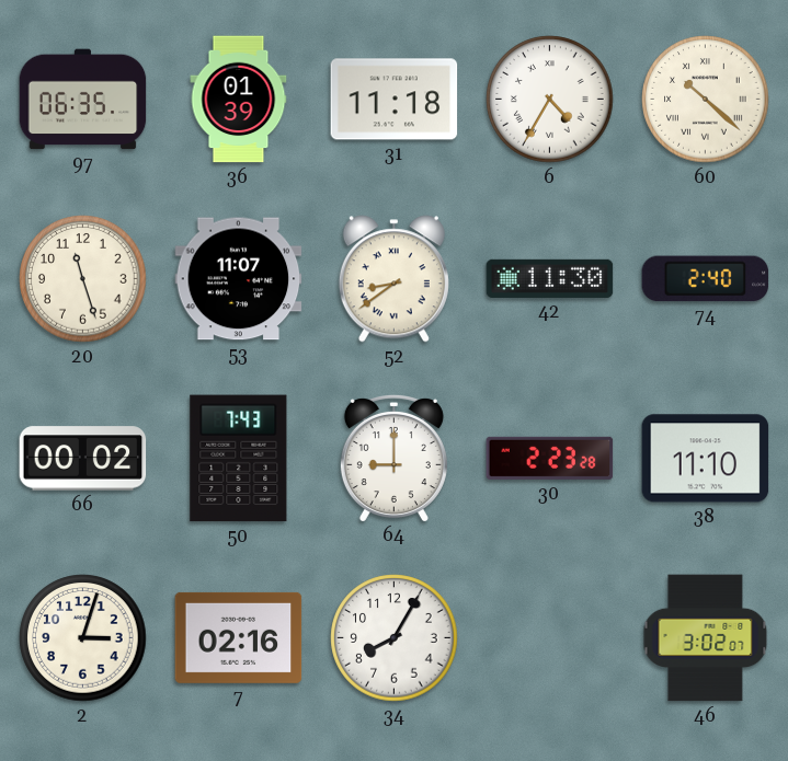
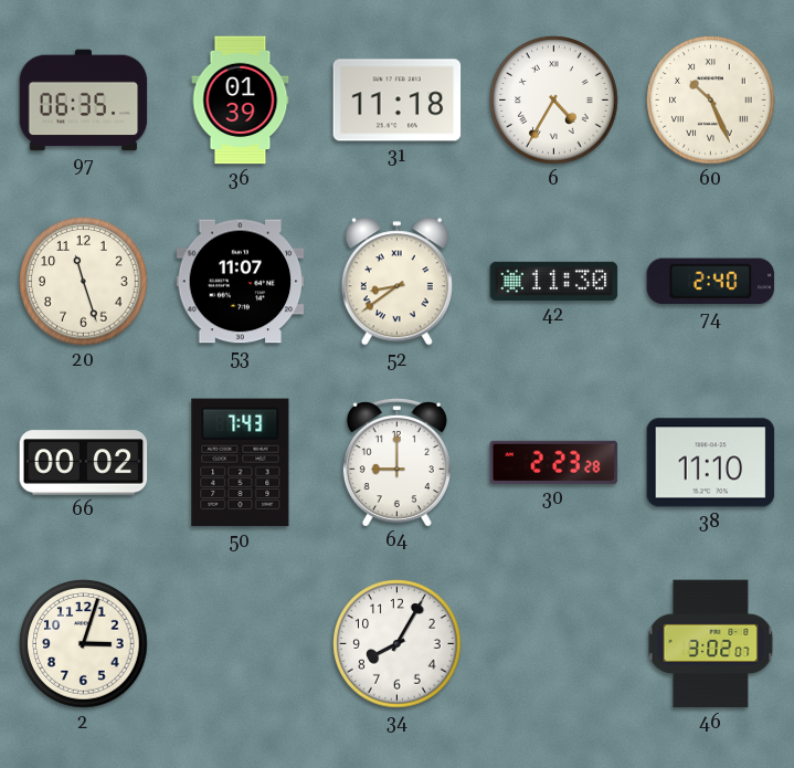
60: 10:22 -> 10:26 (711, 101)
7: 02:16 -> none (239, 637)
